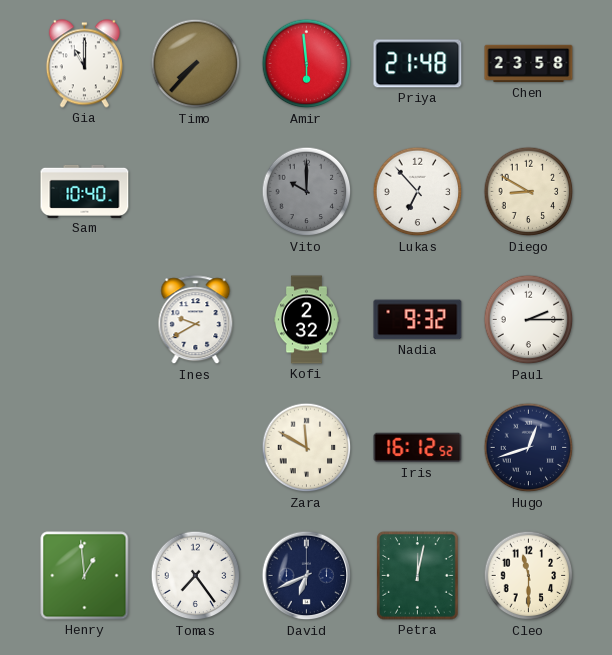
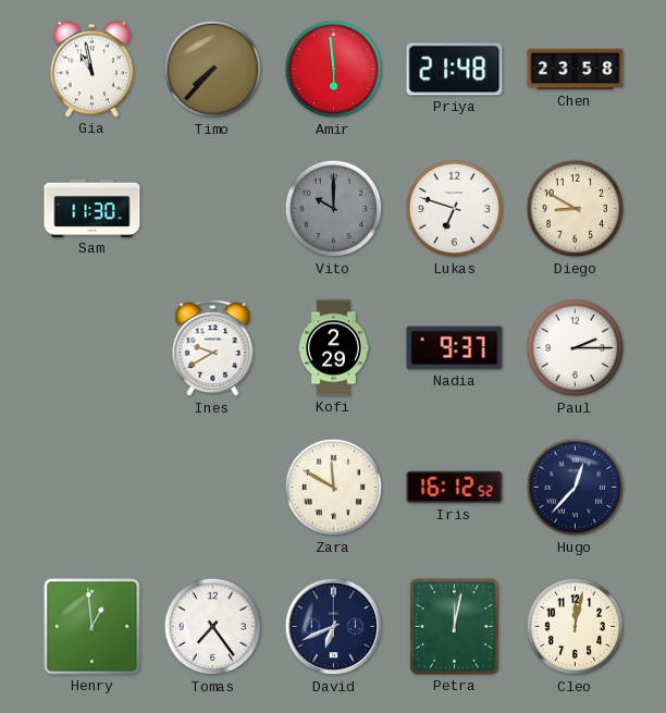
Gia: 11:00 -> 10:58 (91, 70)
Sam: 10:40 -> 11:30 (92, 208)
Lukas: 6:53 -> 6:48 (455, 209)
Kofi: 2:32 -> 2:29 (334, 348)
Nadia: 9:32 -> 9:37 (455, 348)
Hugo: 12:42 -> 12:37 (576, 488)
Cleo: 11:30 -> 12:02 (576, 627)
